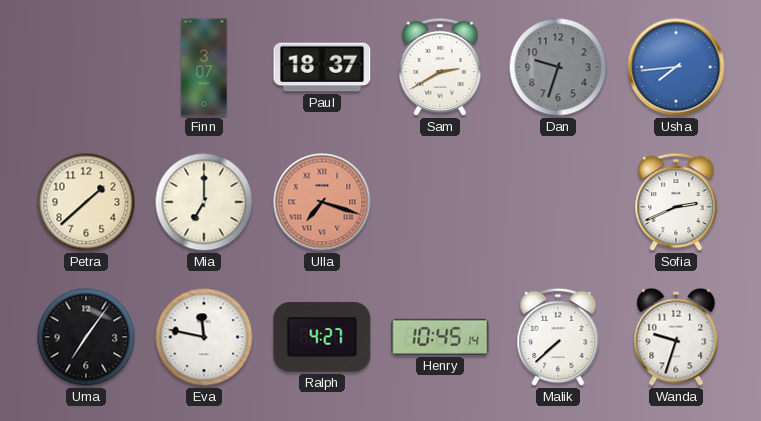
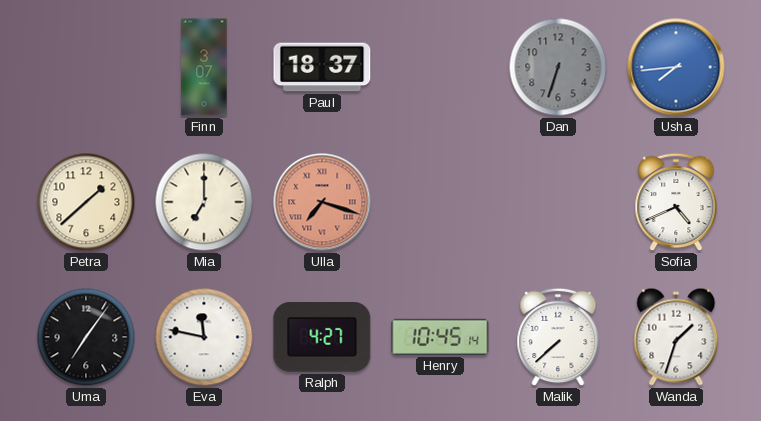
Sam: 2:40 -> none (440, 67)
Dan: 9:33 -> 6:33 (558, 67)
Sofia: 2:41 -> 4:41 (676, 202)
Wanda: 9:33 -> 1:33 (676, 337)
